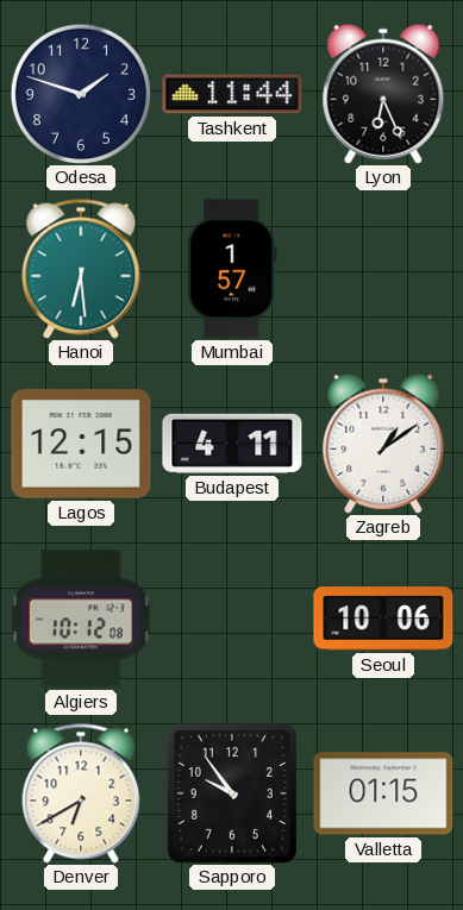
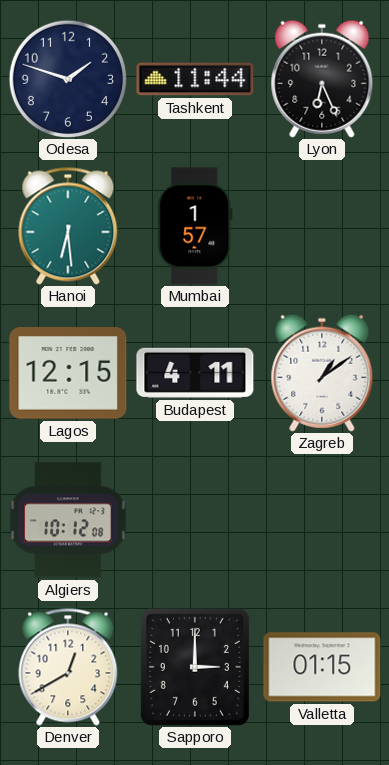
Seoul: 10:06 -> none (383, 619)
Denver: 6:40 -> 12:40 (68, 667)
Sapporo: 9:54 -> 3:00 (195, 667)
